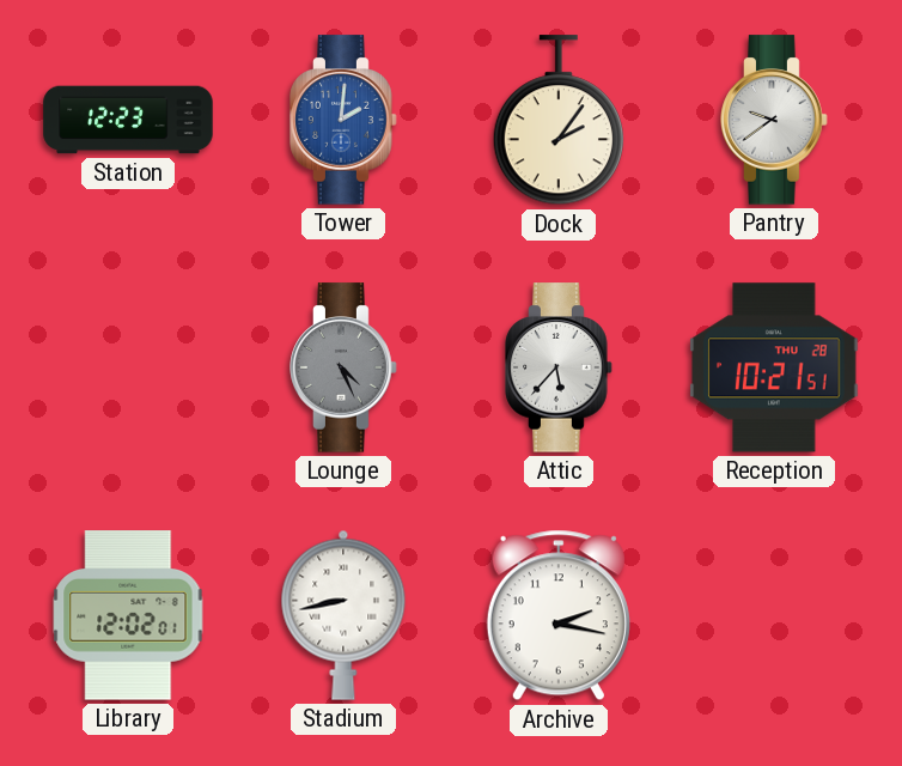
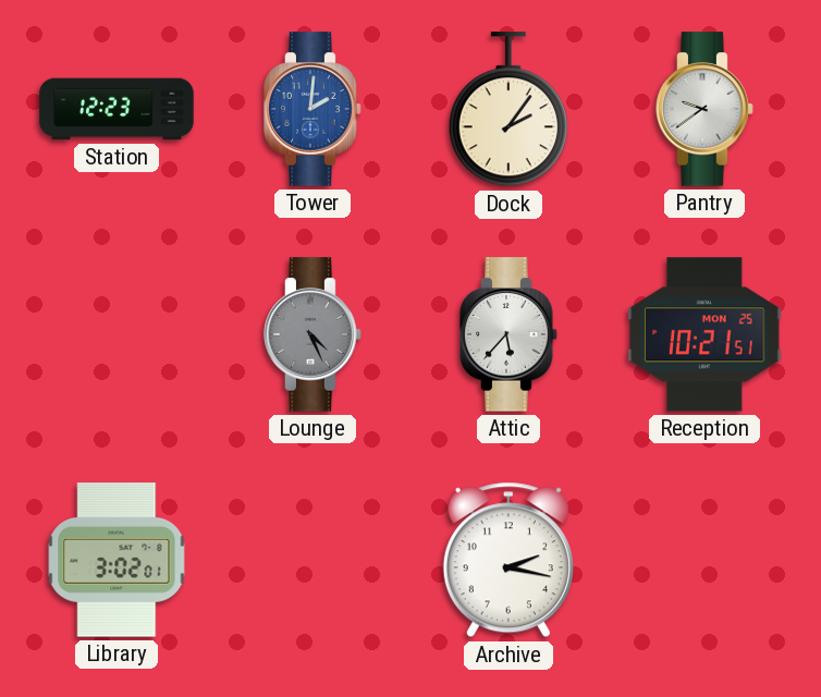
Reception date: THU 28 -> MON 25 (704, 334)
Library: 12:02 -> 3:02 (117, 560)
Stadium: 8:43 -> none (343, 615)
